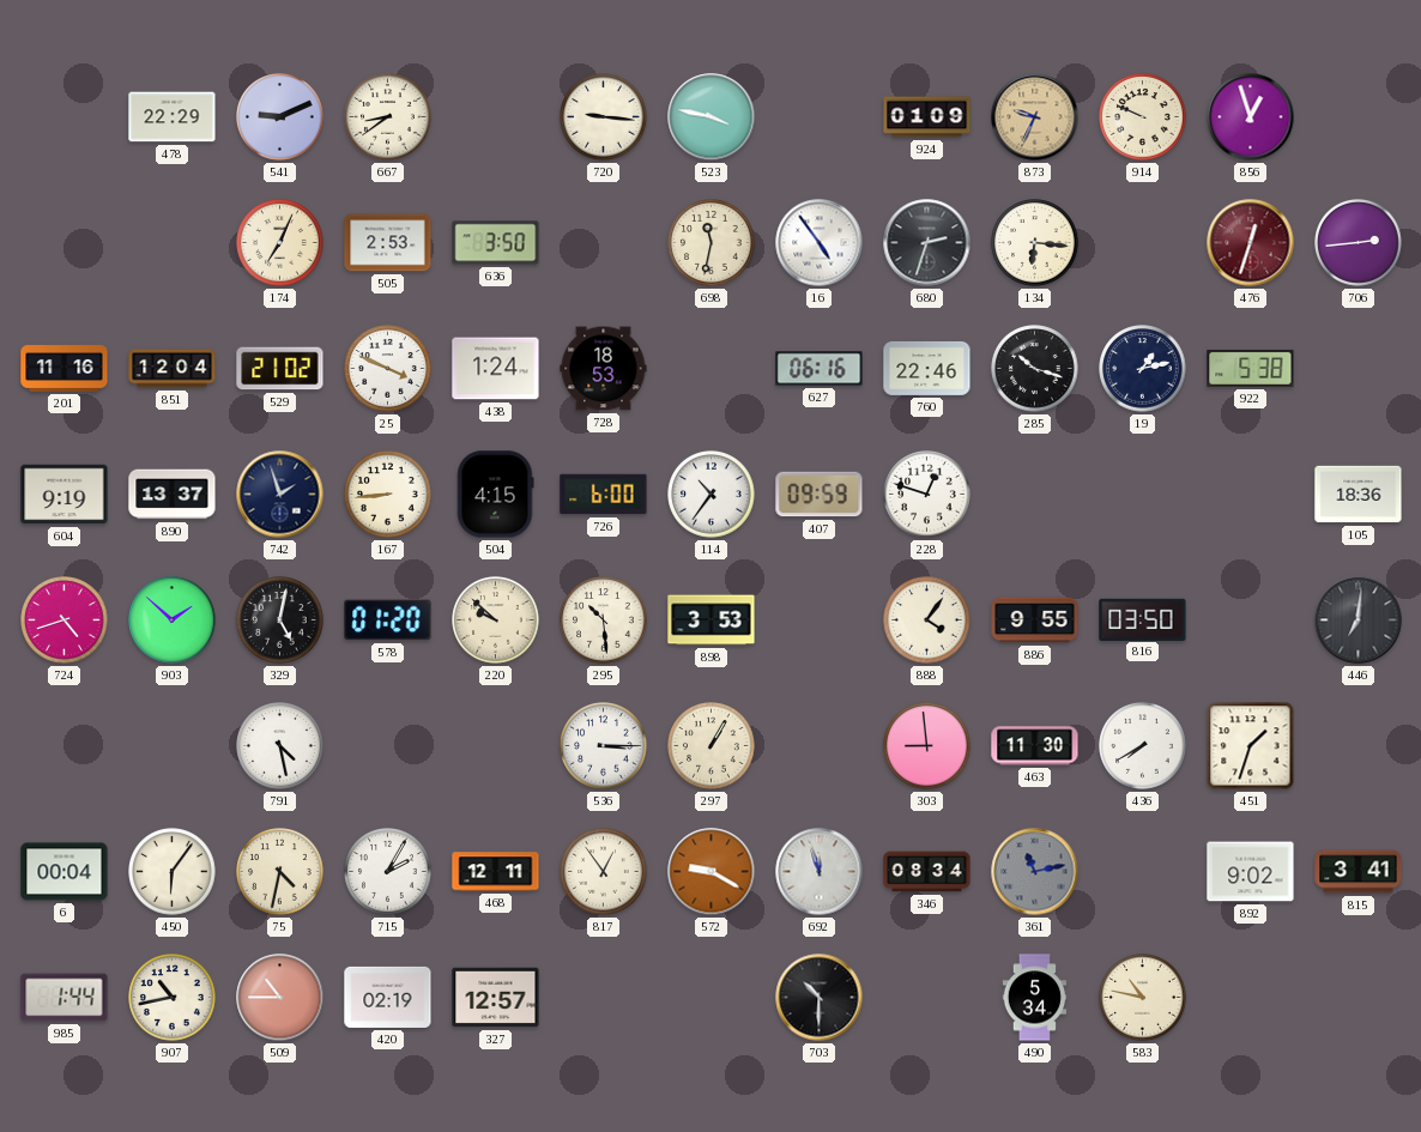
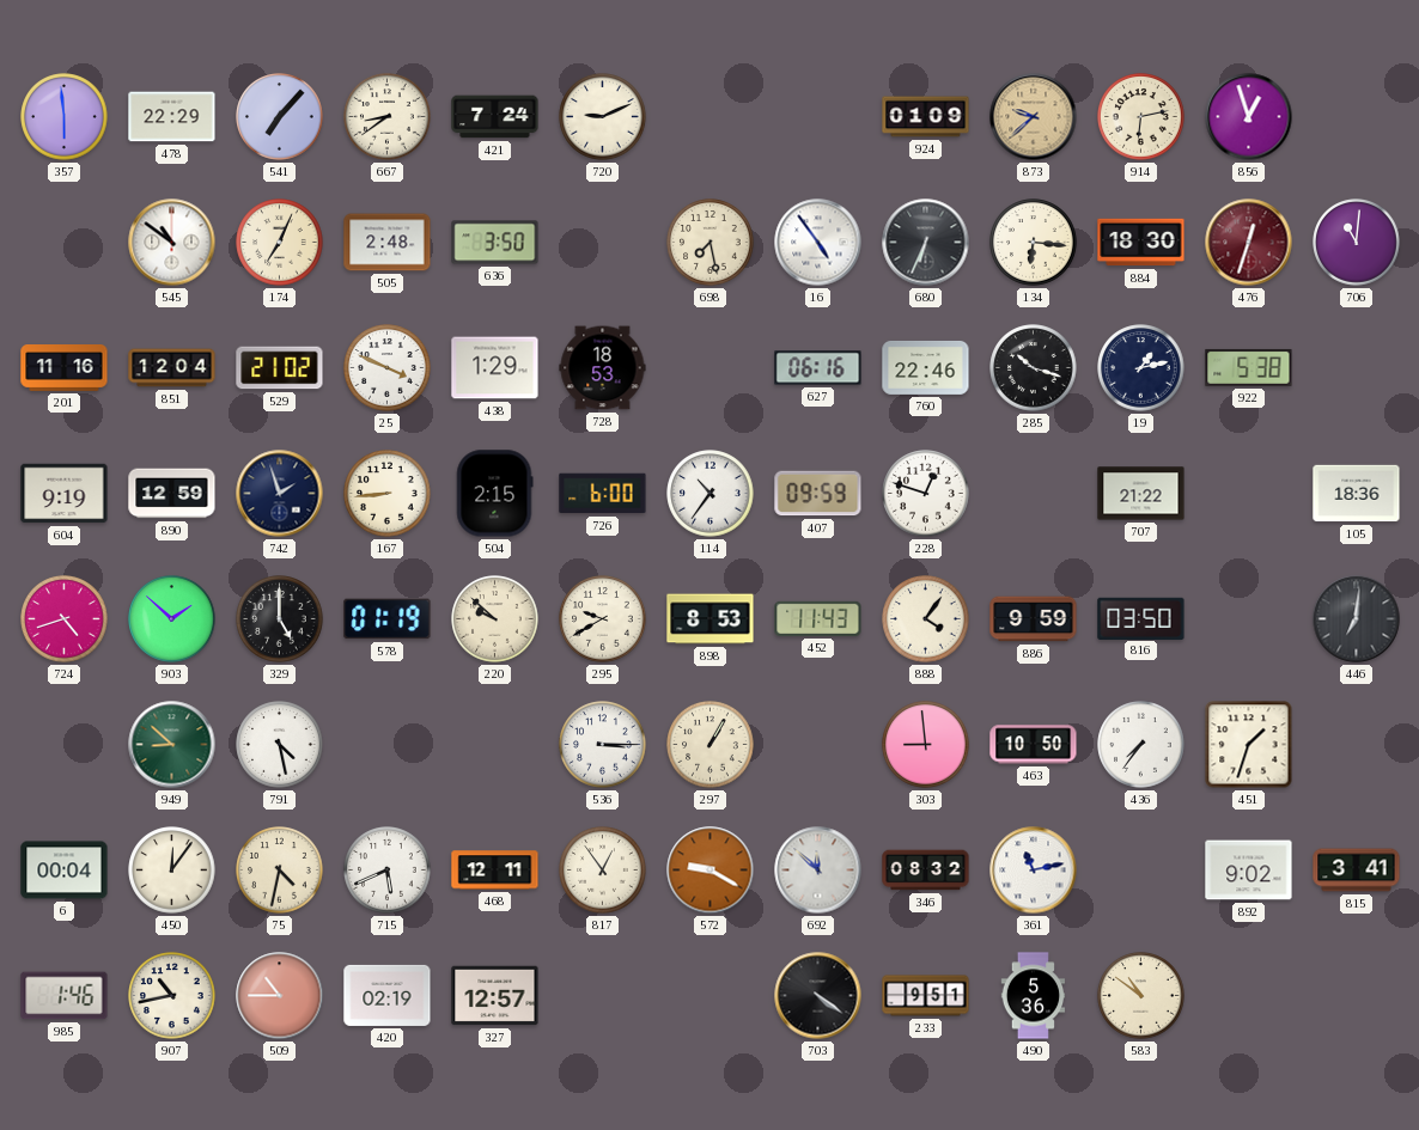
357: none -> 5:59 (65, 117)
541: 9:11 -> 7:07 (280, 117)
421: none -> 7:24 (495, 117)
720: 9:16 -> 9:11 (603, 117)
523: 3:47 -> none (712, 117)
873: 9:34 -> 9:38 (1034, 117)
914: 9:49 -> 6:13 (1141, 117)
545: none -> 10:51 (172, 243)
505: 2:53 -> 2:48 (388, 243)
698: 11:32 -> 7:28 (711, 243)
680: 2:33 -> 6:34 (926, 243)
884: none -> 18:30 (1141, 243)
706: 2:44 -> 11:01 (1357, 243)
438: 1:24 -> 1:29 (495, 368)
890: 13:37 -> 12:59 (172, 494)
504: 4:15 -> 2:15 (495, 494)
707: none -> 21:22 (1141, 494)
329: 5:02 -> 5:00 (280, 619)
578: 01:20 -> 01:19 (388, 619)
295: 10:29 -> 9:40 (603, 619)
898: 3:53 -> 8:53 (711, 619)
452: none -> 11:43 (818, 618)
886: 9:55 -> 9:59 (1034, 619)
949: none -> 8:52 (172, 745)
463: 11:30 -> 10:50 (1034, 745)
436: 7:40 -> 7:36 (1141, 745)
450: 6:06 -> 12:06 (172, 871)
715: 2:05 -> 5:41 (388, 871)
692: 11:57 -> 11:52 (818, 871)
346: 08:34 -> 08:32 (926, 871)
361 dial: grey -> white (1034, 871)
985: 1:44 -> 1:46 (65, 996)
703: 10:30 -> 4:21 (818, 996)
233: none -> 9:51 (926, 996)
490: 5:34 -> 5:36 (1034, 996)
583: 10:47 -> 10:51 (1141, 996)
